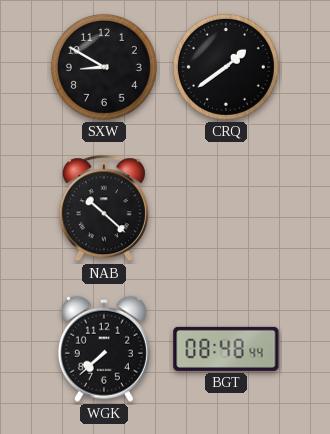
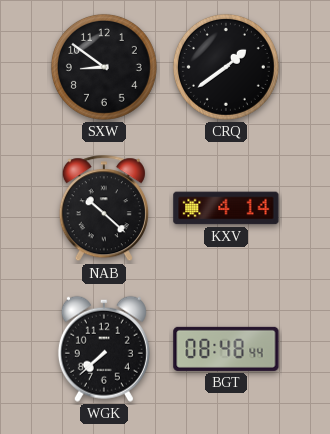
SXW: 8:50 -> 8:51 (104, 67)
KXV: none -> 4:14 (226, 208)
